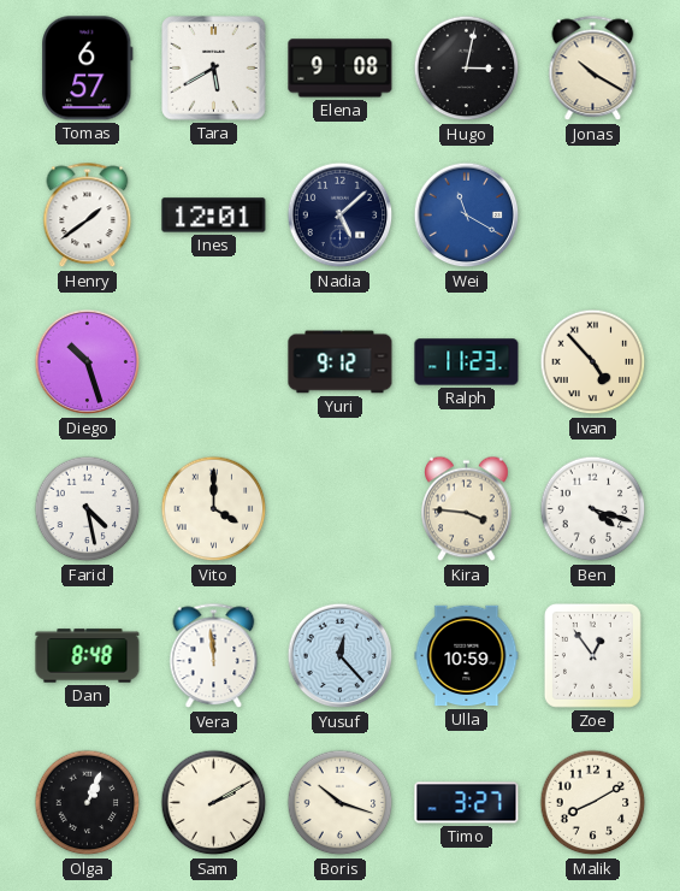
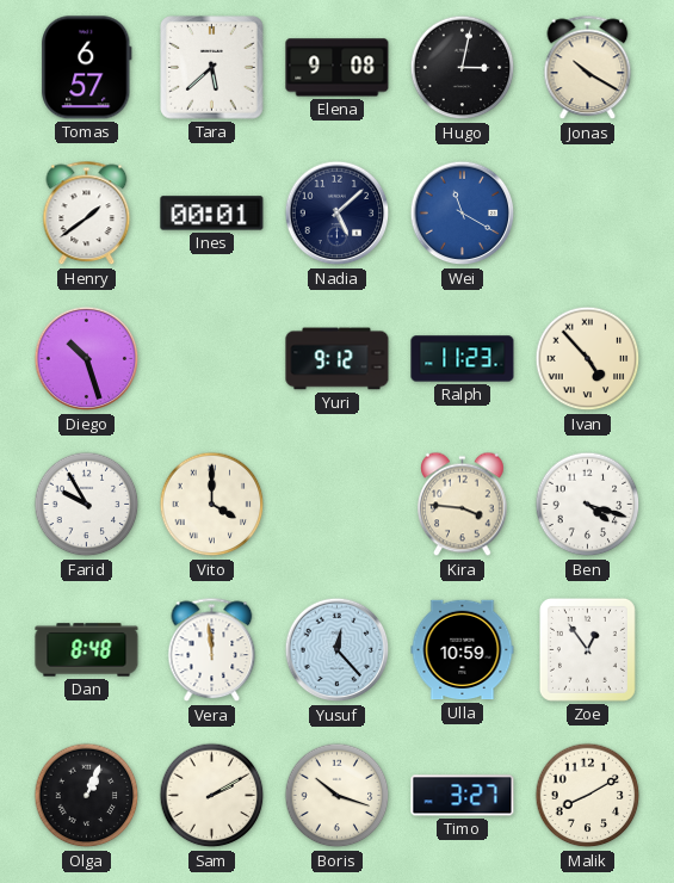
Tara: 5:40 -> 5:38 (212, 68)
Ines: 12:01 -> 00:01 (212, 214)
Farid: 4:28 -> 9:55 (87, 505)
